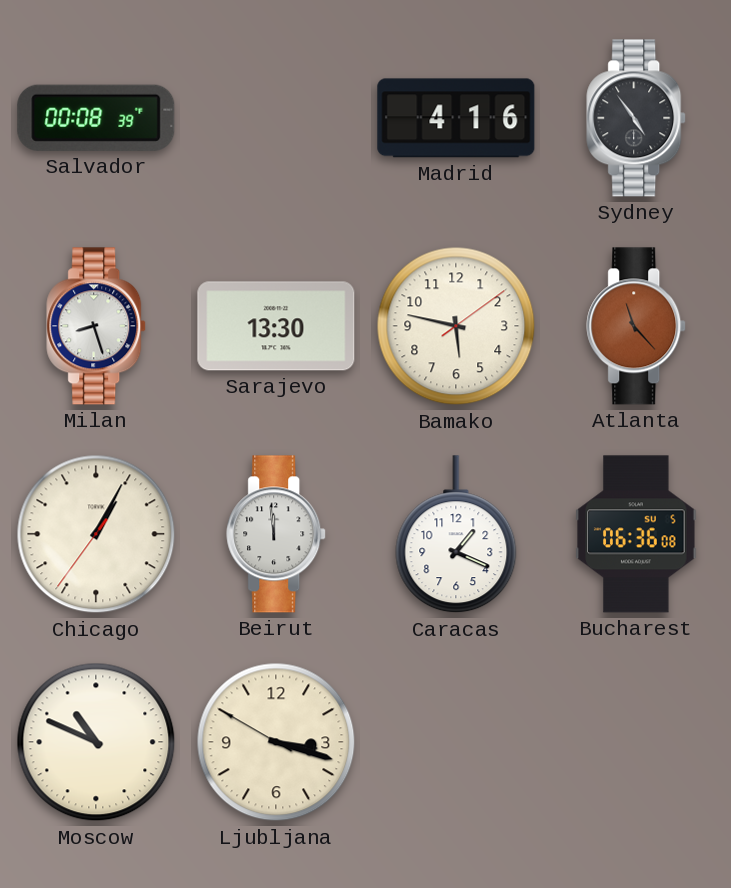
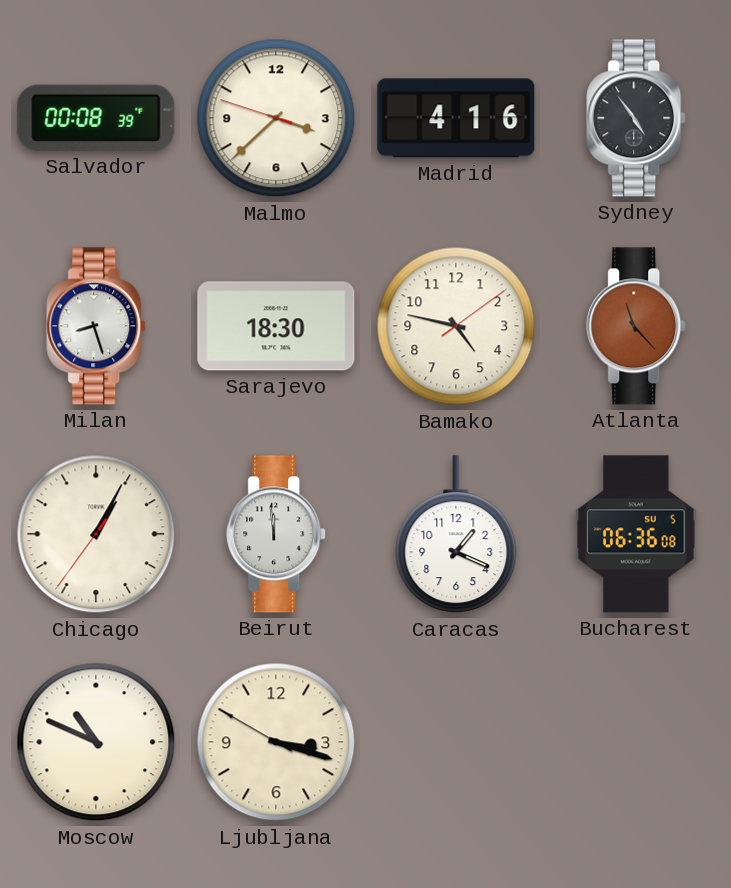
Malmo: none -> 3:37 (276, 118)
Sarajevo: 13:30 -> 18:30 (276, 326)
Bamako: 5:47 -> 4:47 (456, 326)
